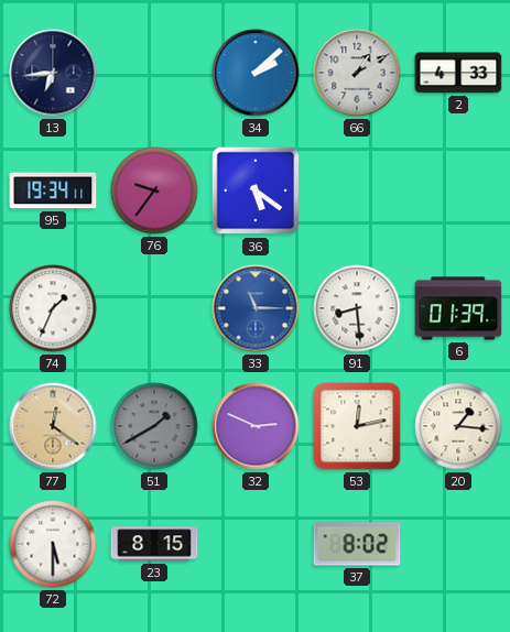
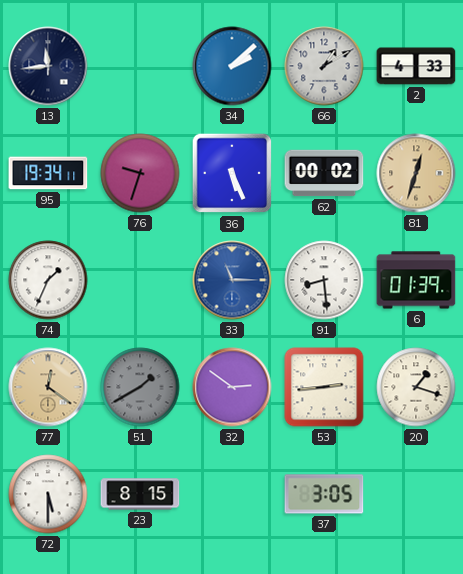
13: 6:44 -> 11:44 (48, 66)
76: 9:36 -> 9:33 (140, 173)
36: 5:21 -> 5:26 (232, 173)
62: none -> 00:02 (324, 173)
81: none -> 12:33 (416, 173)
32: 2:49 -> 2:51 (232, 387)
53: 12:13 -> 2:44 (324, 387)
20: 1:16 -> 1:18 (416, 387)
37: 8:02 -> 3:05 (324, 494)
